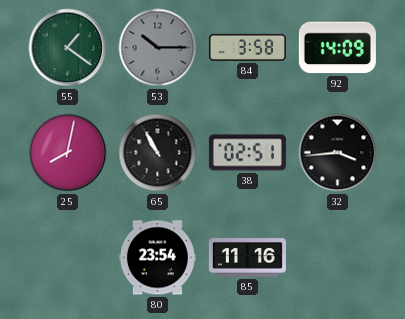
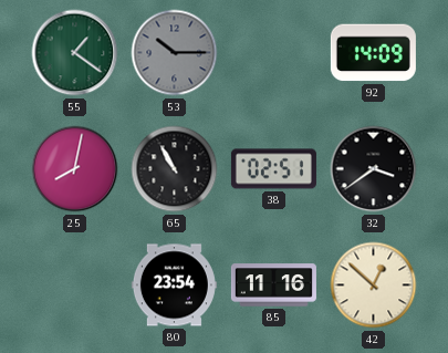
84: 3:58 -> none (247, 47)
32: 3:44 -> 3:39 (374, 169)
42: none -> 12:52 (374, 285)
